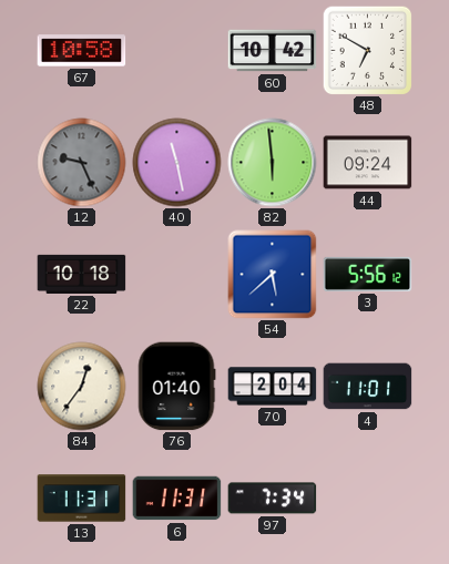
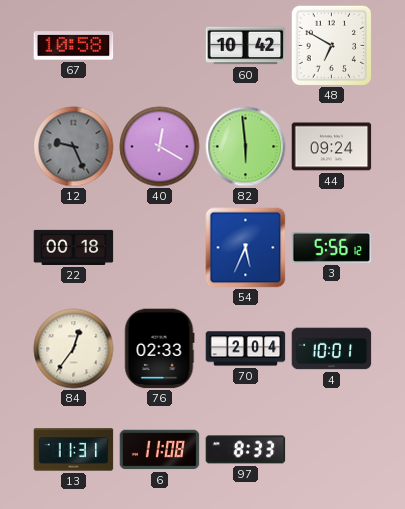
40: 11:28 -> 12:20 (160, 147)
22: 10:18 -> 00:18 (74, 247)
54: 5:38 -> 5:34 (246, 248)
76: 01:40 -> 02:33 (159, 349)
4: 11:01 -> 10:01 (332, 349)
6: 11:31 -> 11:08 (160, 450)
97: 7:34 -> 8:33 (246, 450)
